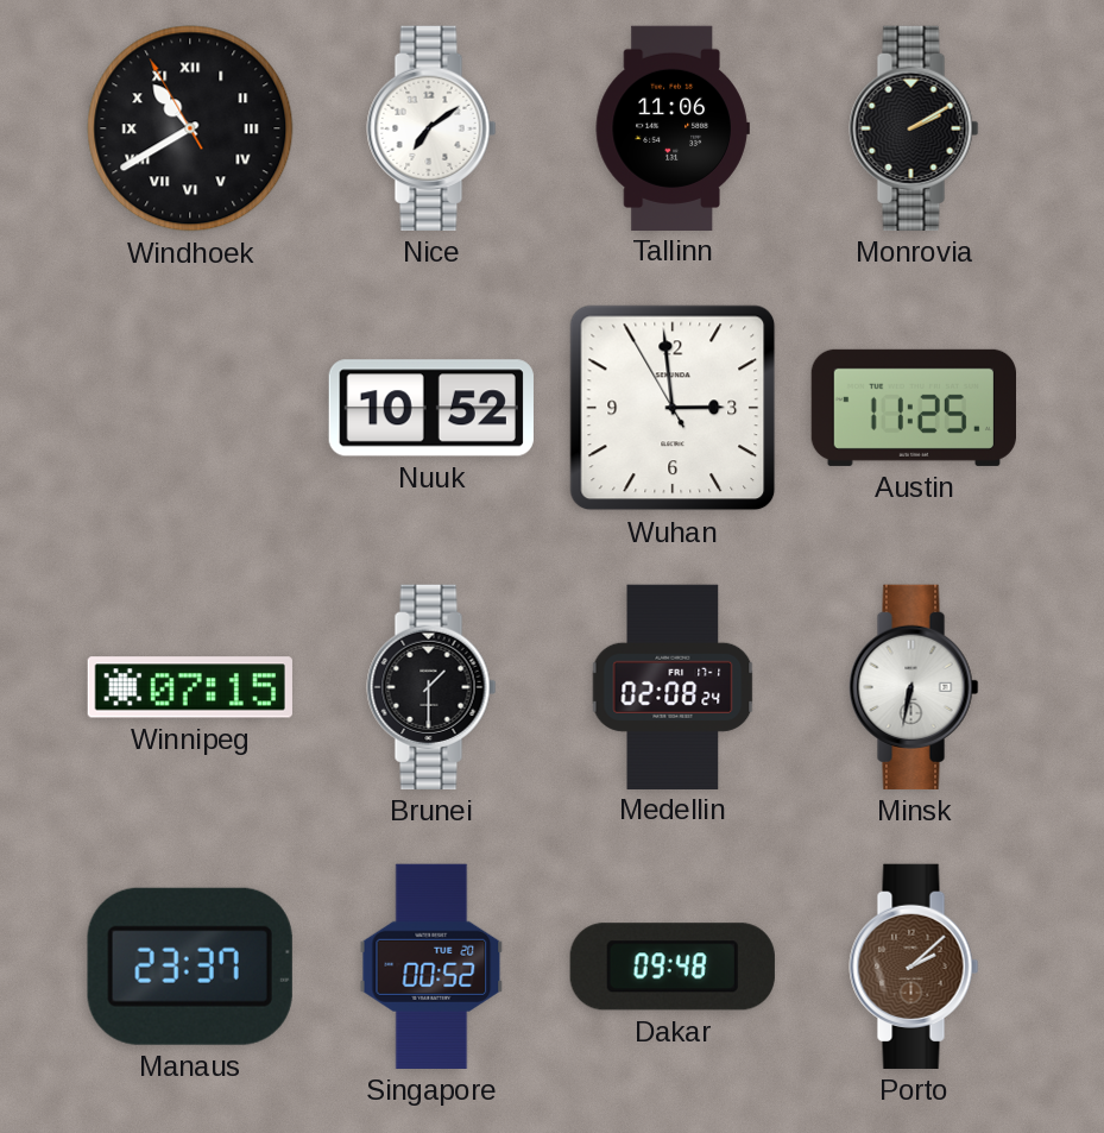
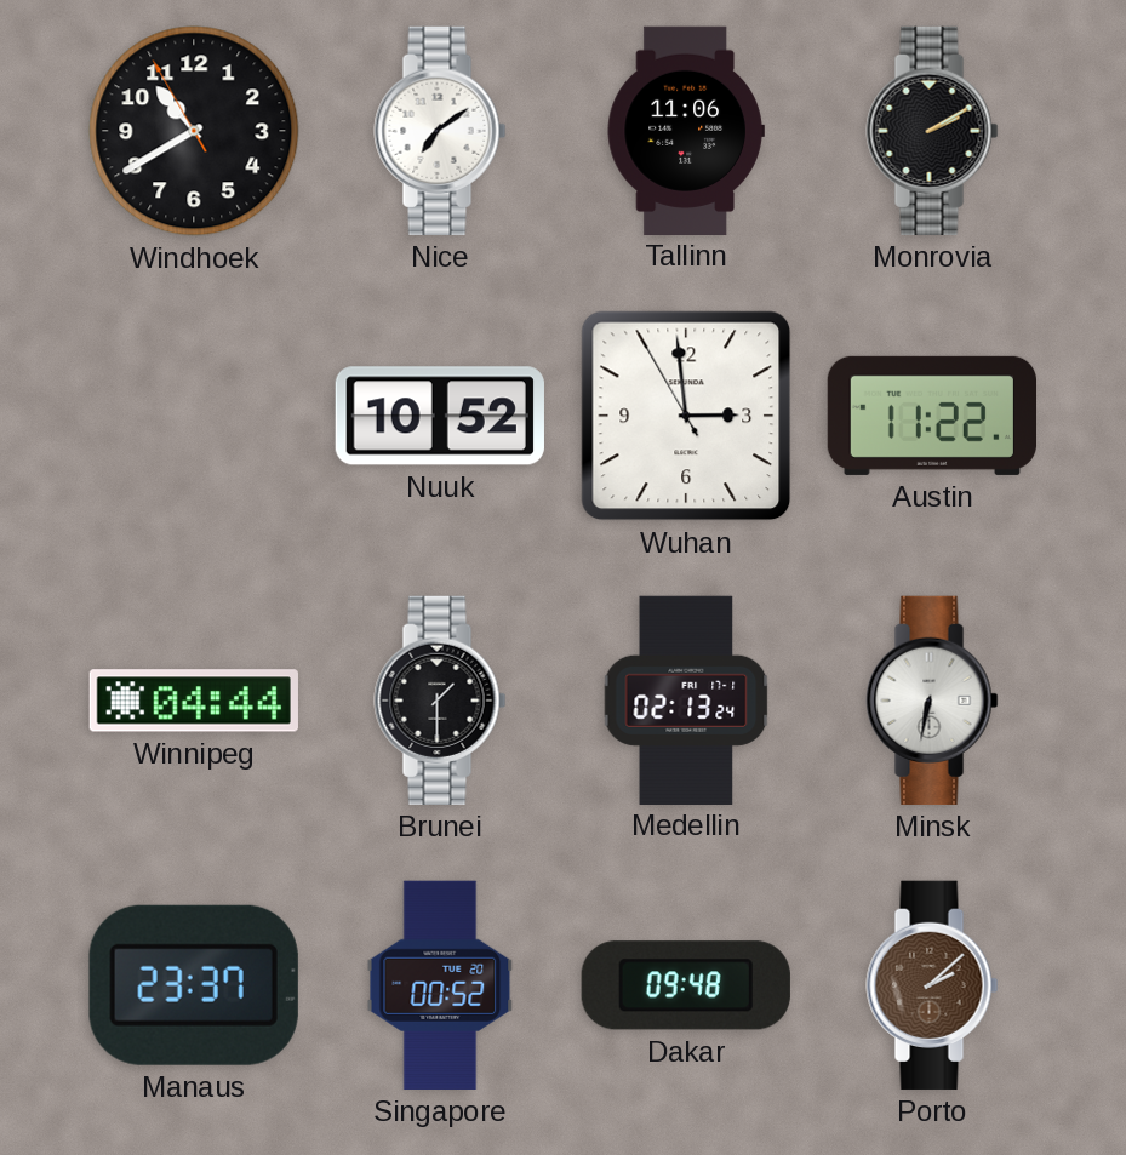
Windhoek numerals: Roman -> Arabic (194, 131)
Austin: 11:25 -> 11:22 (931, 416)
Winnipeg: 07:15 -> 04:44 (194, 701)
Medellin: 02:08 -> 02:13 (686, 699)
